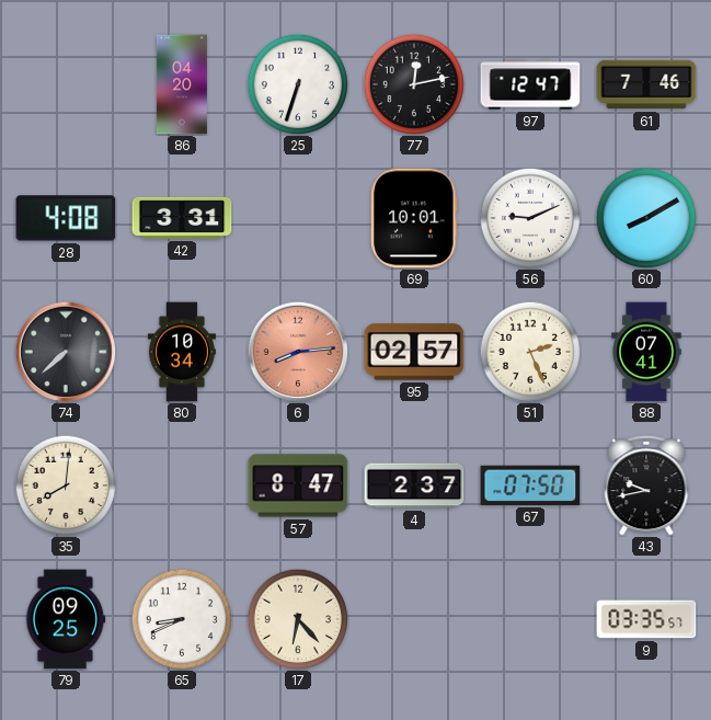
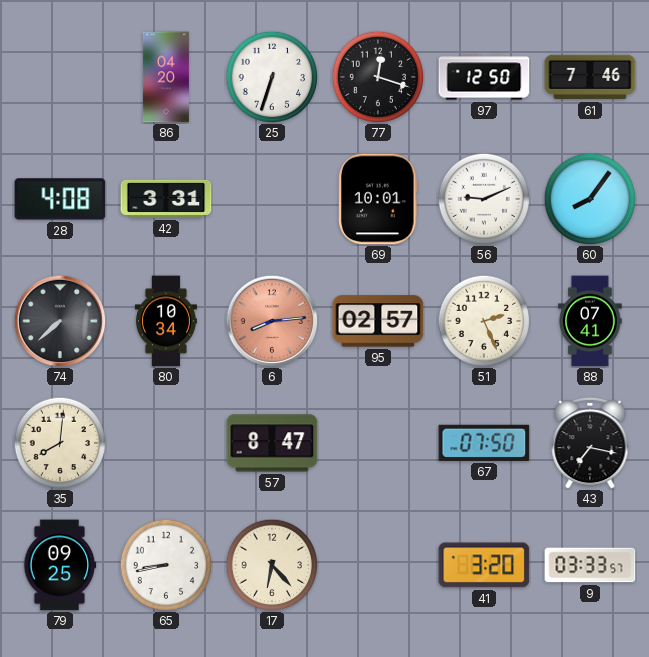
77: 12:13 -> 12:18 (378, 77)
97: 12:47 -> 12:50 (484, 77)
60: 8:10 -> 8:06 (590, 199)
4: 2:37 -> none (414, 485)
43: 9:43 -> 7:17 (590, 443)
65: 8:41 -> 8:43 (166, 565)
41: none -> 3:20 (484, 565)
9: 03:35 -> 03:33 (590, 565)
